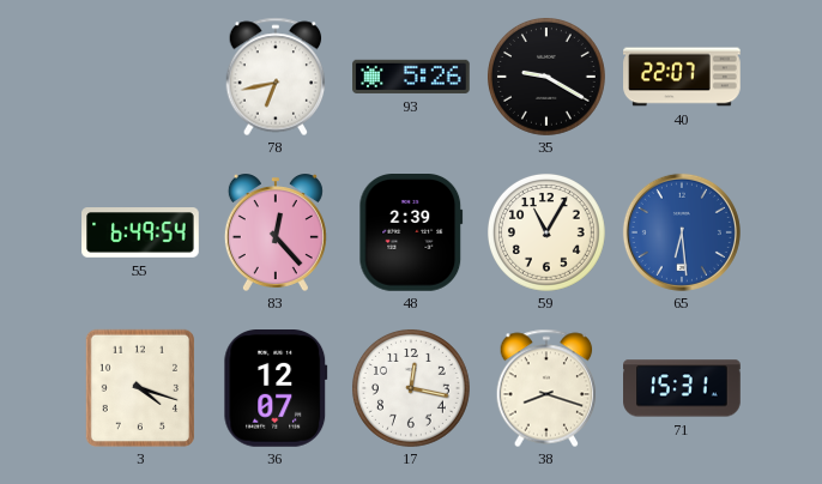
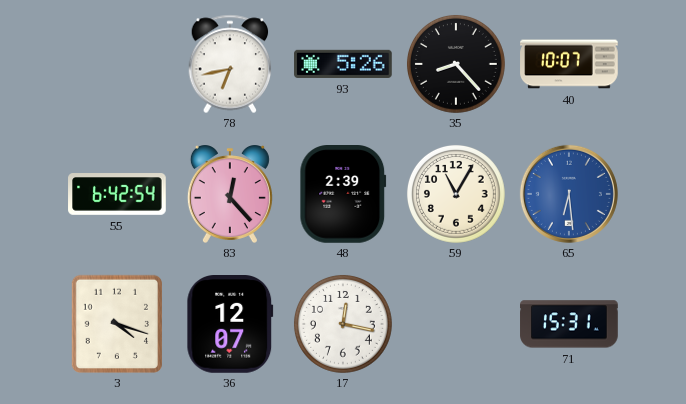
35: 9:20 -> 8:23 (456, 64)
40: 22:07 -> 10:07 (569, 64)
55: 6:49 -> 6:42 (117, 195)
38: 8:18 -> none (546, 388)
